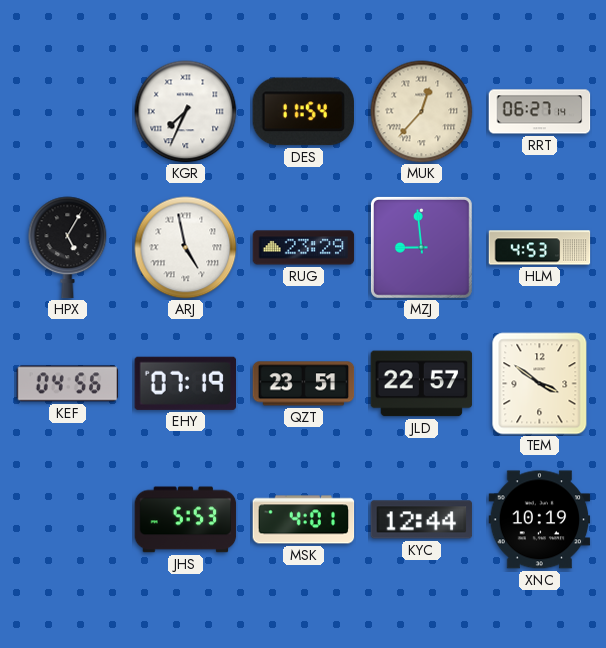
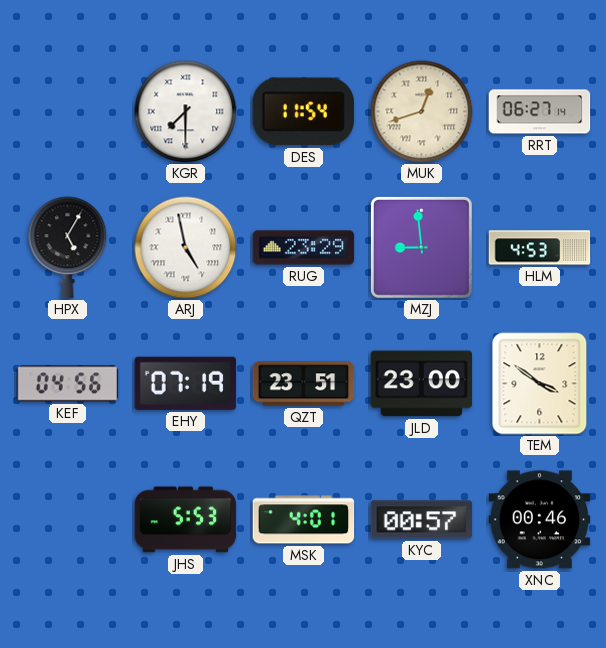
KGR: 7:34 -> 7:30 (186, 112)
MUK: 12:37 -> 12:42 (422, 112)
JLD: 22:57 -> 23:00 (422, 384)
KYC: 12:44 -> 00:57 (422, 520)
XNC: 10:19 -> 00:46 (540, 520)
